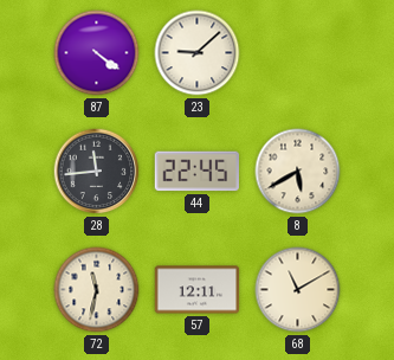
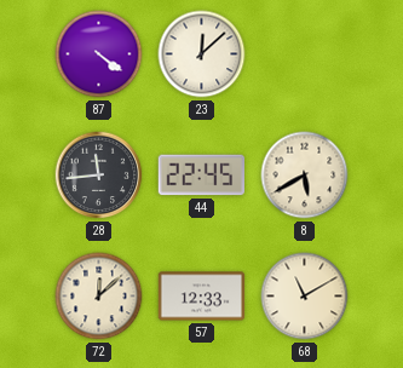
23: 9:08 -> 12:08 (202, 54)
72: 11:32 -> 12:08 (99, 297)
57: 12:11 -> 12:33 (202, 297)
